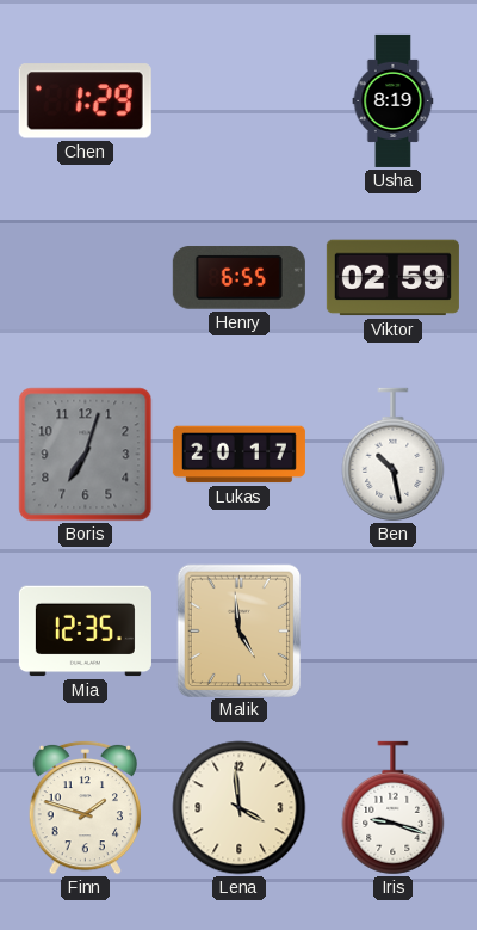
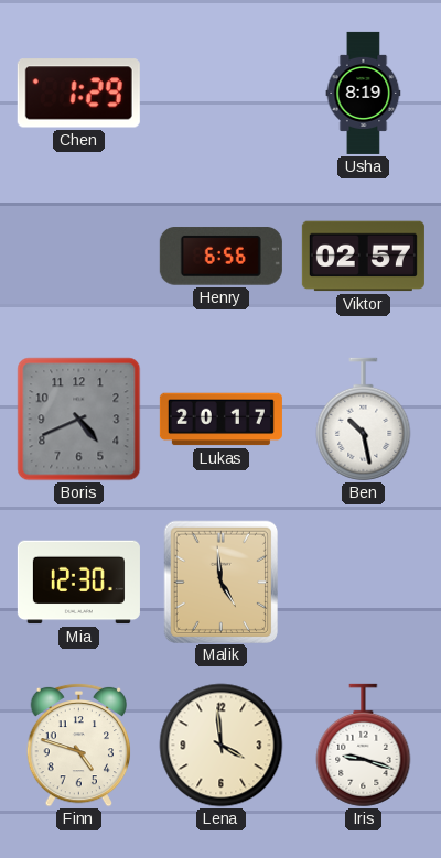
Henry: 6:55 -> 6:56 (220, 257)
Viktor: 02:59 -> 02:57 (363, 257)
Boris: 7:03 -> 4:41 (79, 420)
Mia: 12:35 -> 12:30 (78, 583)
Finn: 1:48 -> 4:48 (79, 745)
